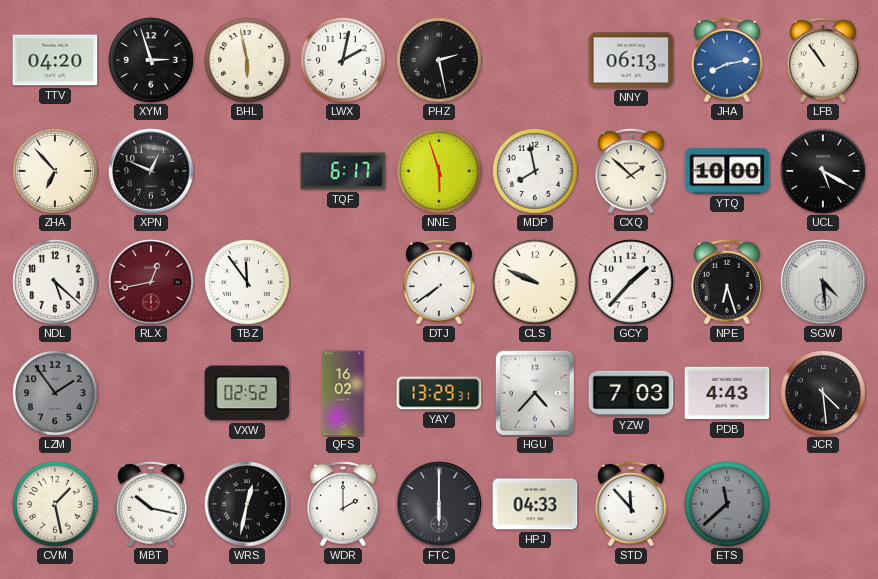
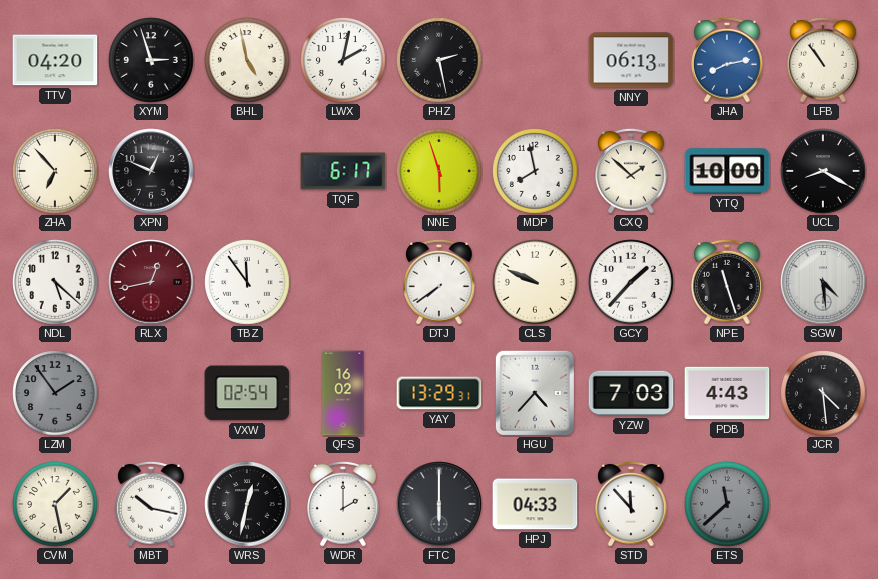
BHL: 5:58 -> 4:58 (247, 60)
UCL: 5:20 -> 8:20 (823, 171)
NPE: 6:27 -> 11:27 (727, 282)
VXW: 02:52 -> 02:54 (247, 393)
